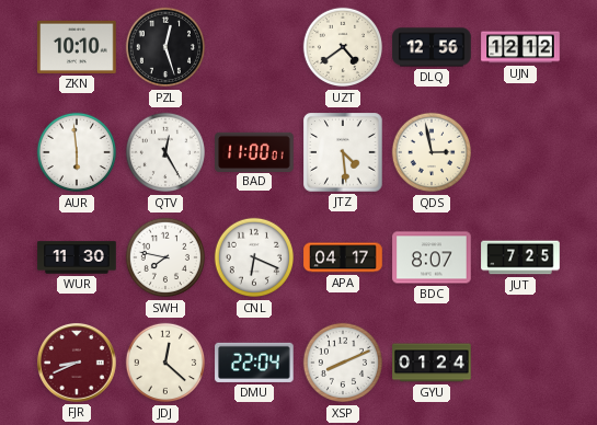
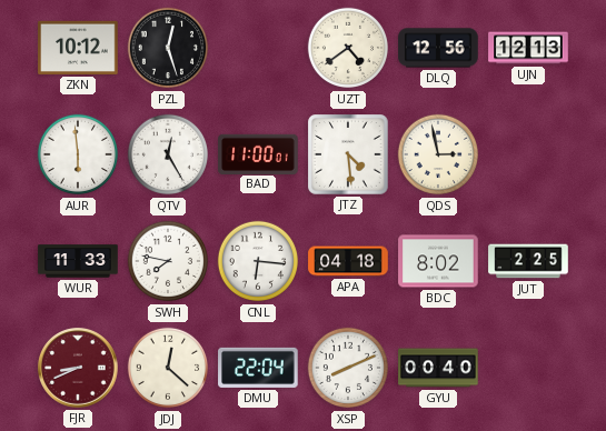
ZKN: 10:10 -> 10:12 (78, 48)
UJN: 12:12 -> 12:13 (528, 48)
WUR: 11:30 -> 11:33 (78, 261)
CNL: 6:19 -> 6:16 (258, 261)
APA: 04:17 -> 04:18 (348, 261)
BDC: 8:07 -> 8:02 (438, 261)
JUT: 7:25 -> 2:25 (528, 261)
GYU: 01:24 -> 00:40 (438, 368)
